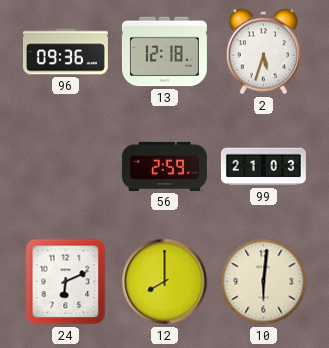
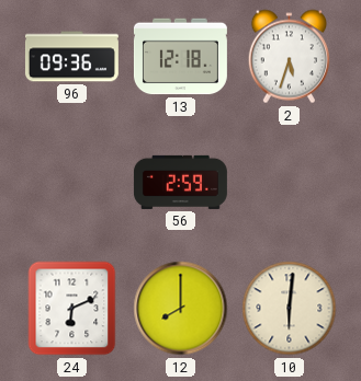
99: 21:03 -> none (263, 167)
